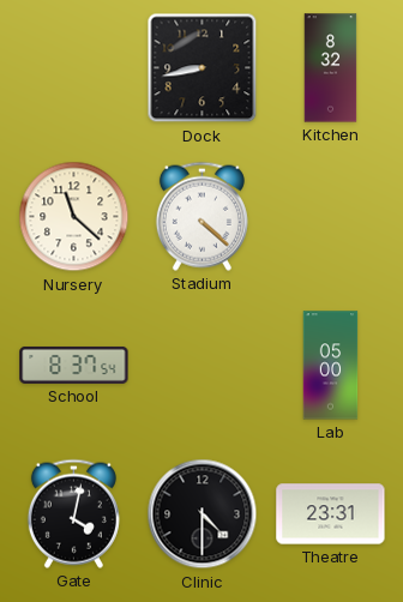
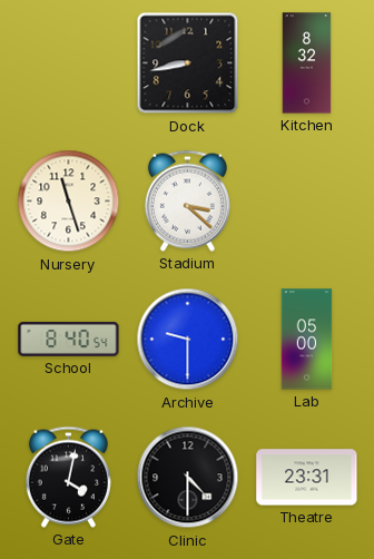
Nursery: 11:22 -> 11:27 (69, 202)
Stadium: 4:22 -> 3:22 (187, 200)
School: 8:37 -> 8:40 (69, 339)
Archive: none -> 9:30 (188, 340)
